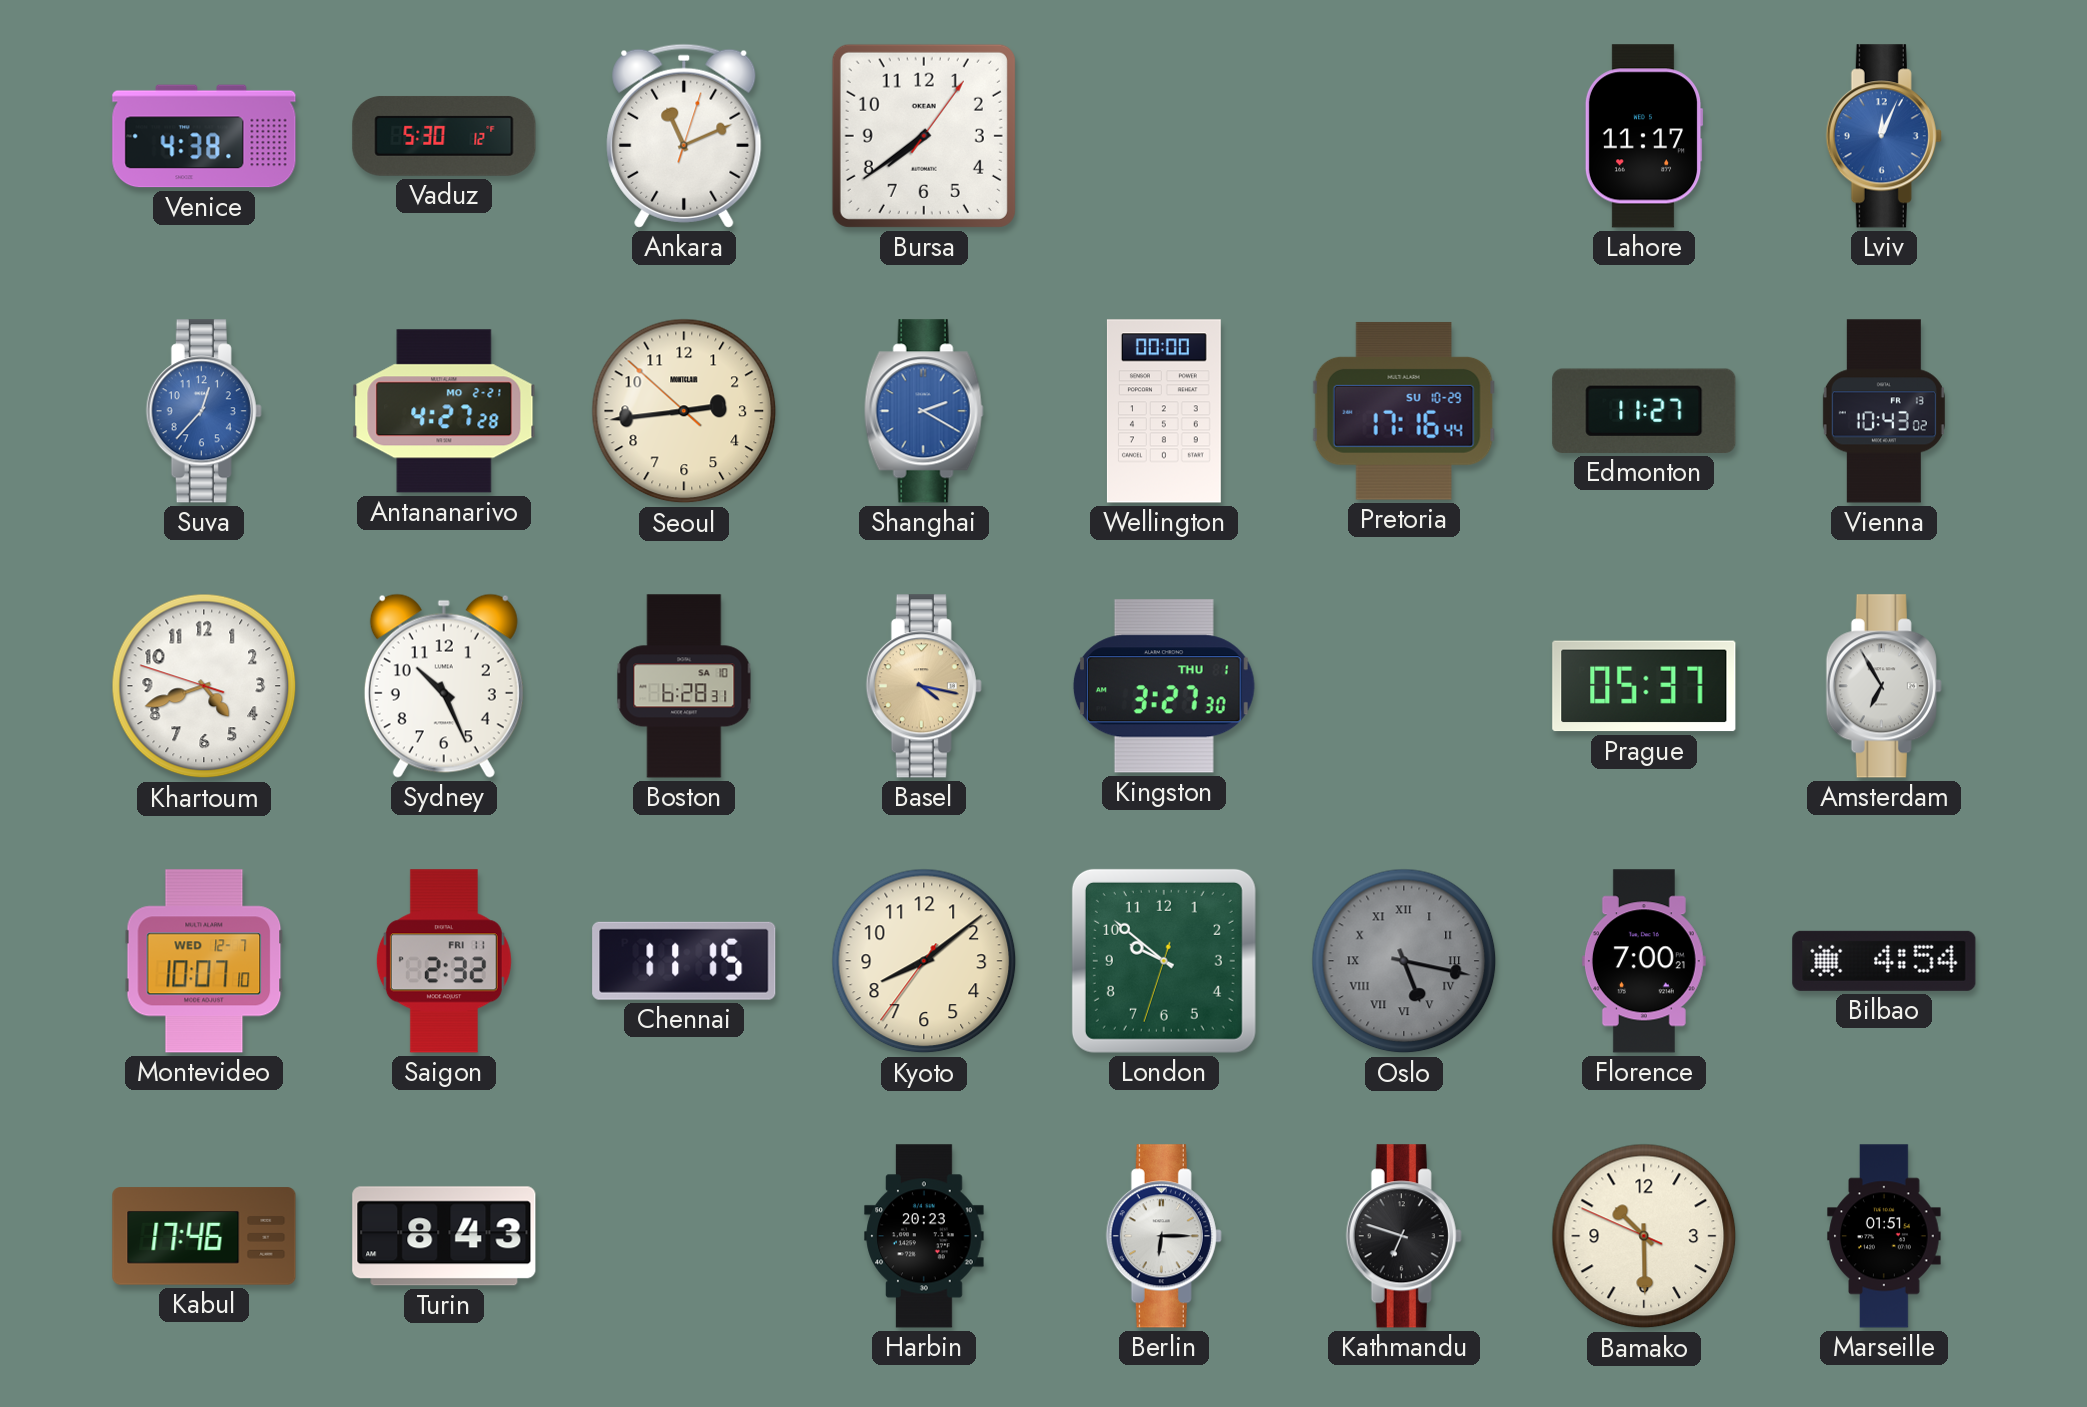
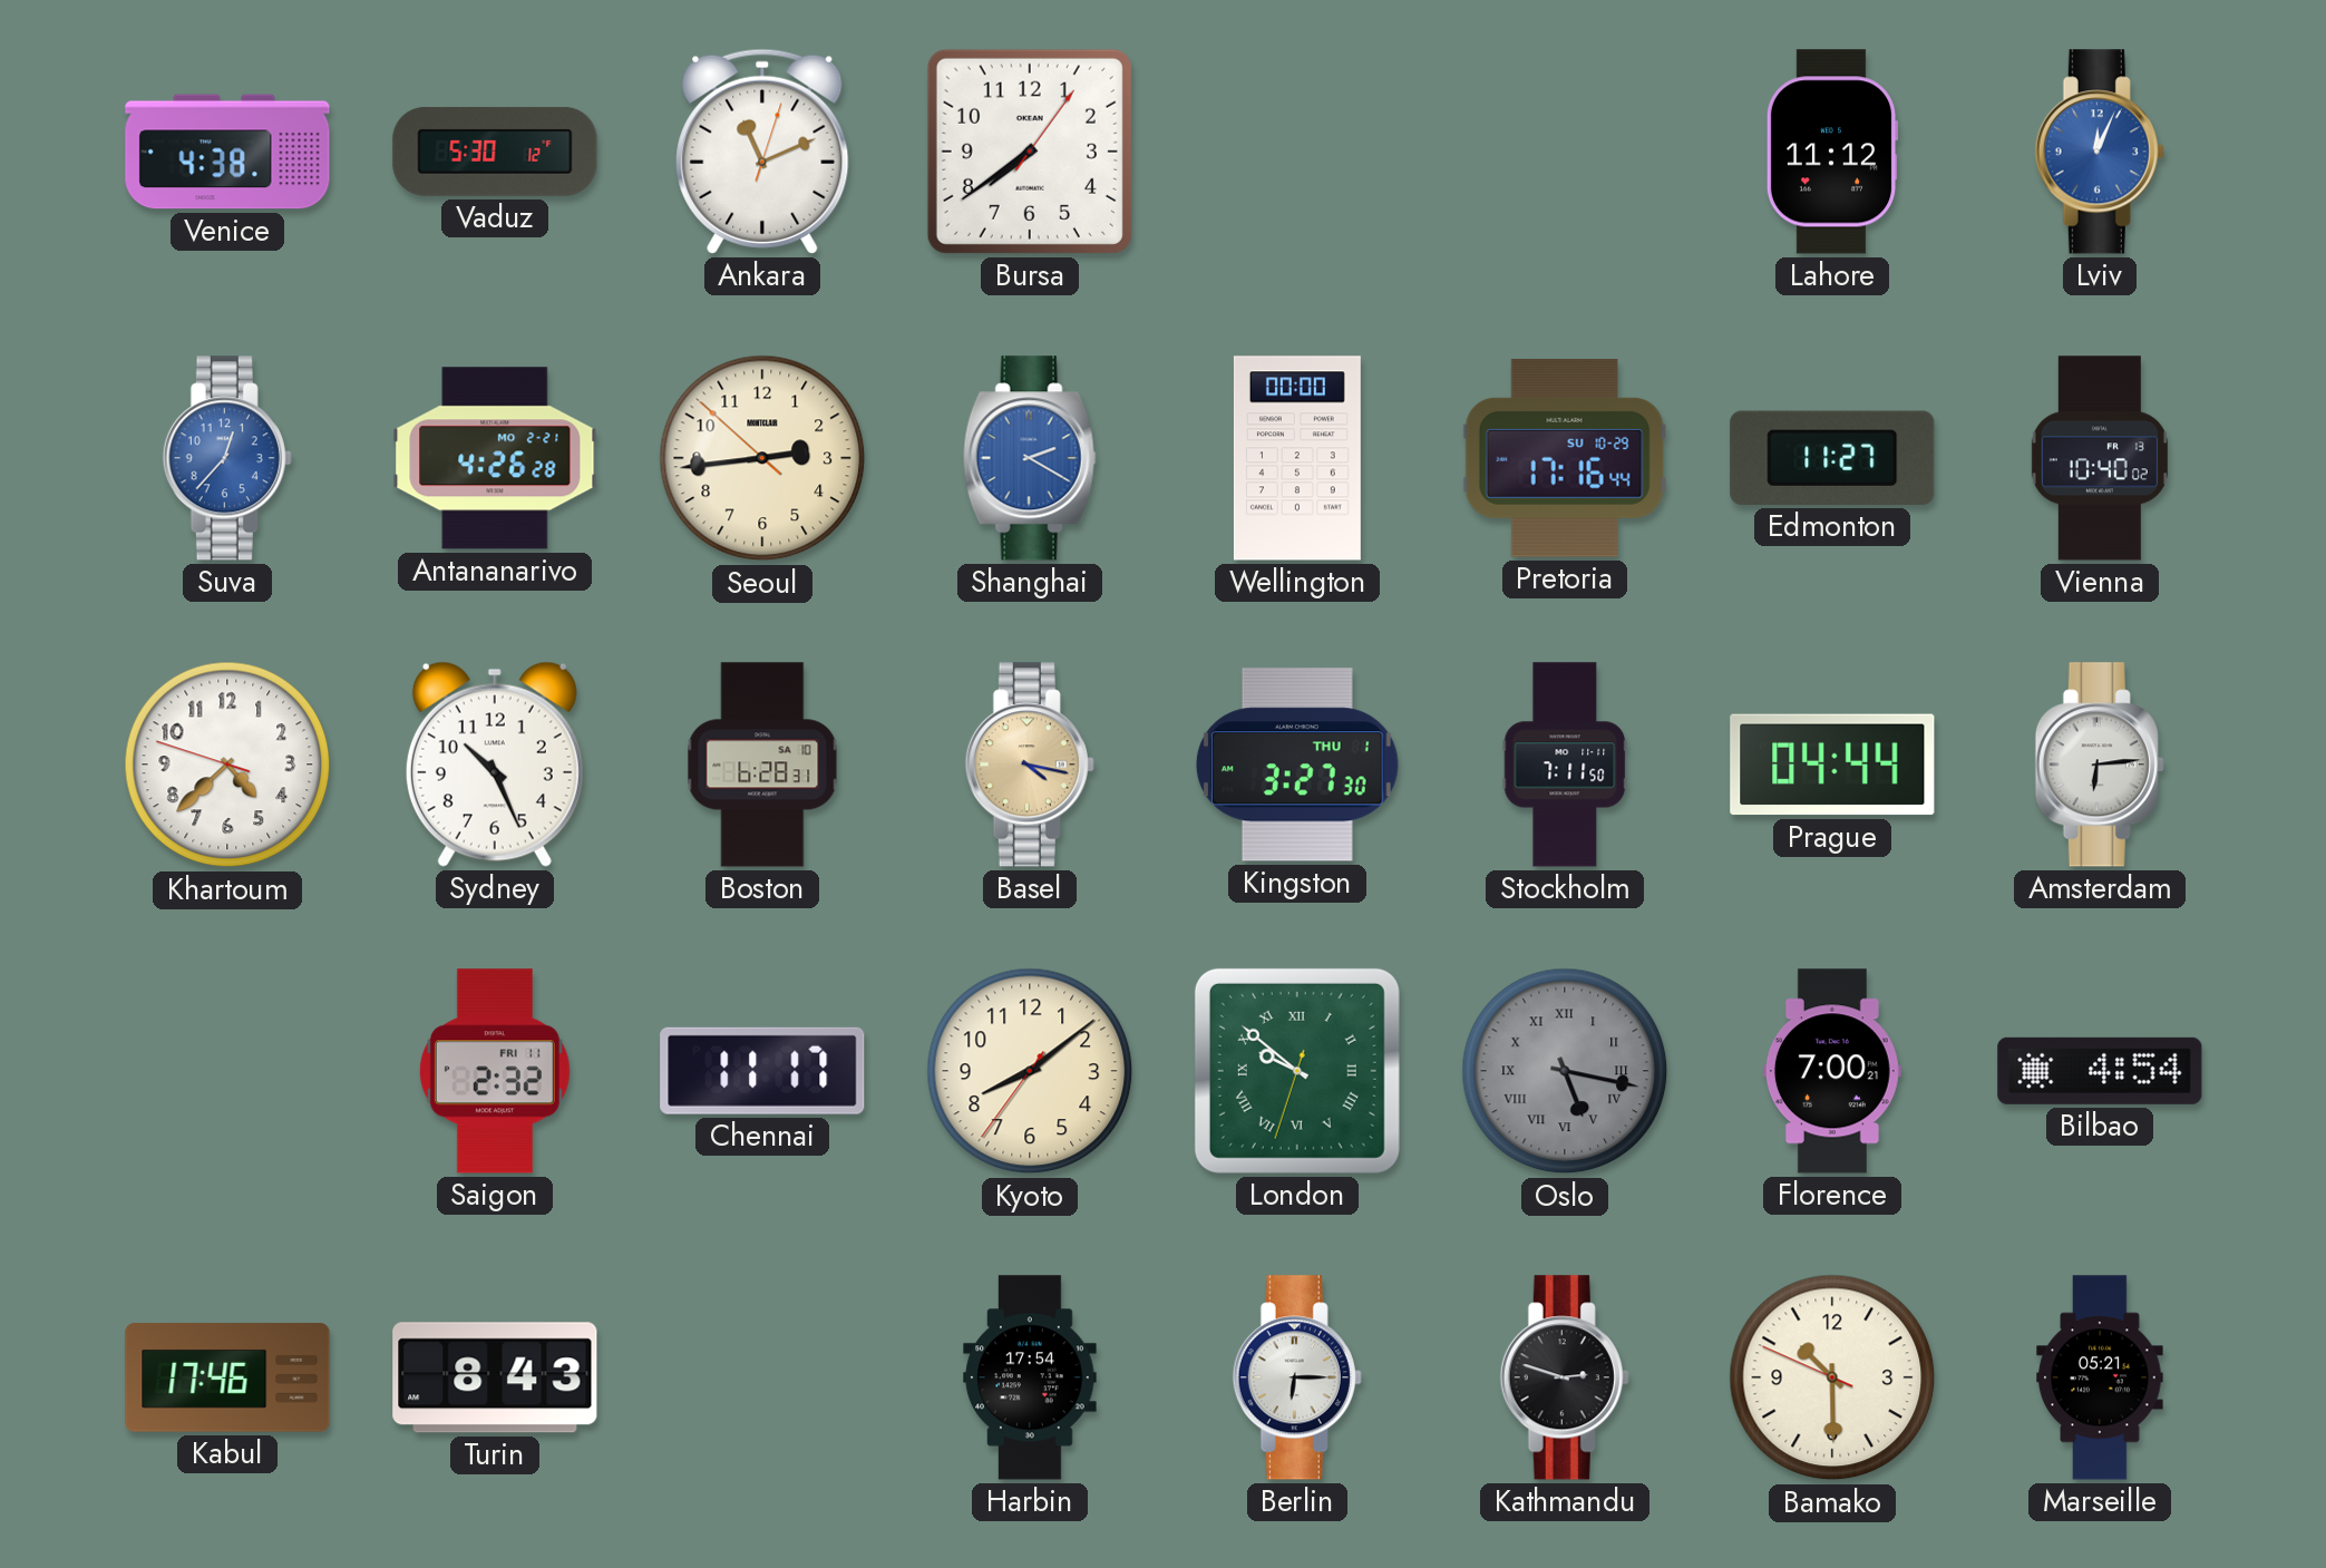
Lahore: 11:17 -> 11:12 (1832, 152)
Antananarivo: 4:27 -> 4:26 (495, 458)
Vienna: 10:43 -> 10:40 (2100, 458)
Khartoum: 4:41 -> 4:37 (227, 764)
Stockholm: none -> 7:11 (1565, 764)
Prague: 05:37 -> 04:44 (1832, 764)
Amsterdam: 6:55 -> 6:14 (2100, 764)
Montevideo: 10:07 -> none (204, 961)
Chennai: 11:15 -> 11:17 (762, 1071)
London numerals: Arabic -> Roman (1297, 1071)
Harbin: 20:23 -> 17:54 (1030, 1377)
Kathmandu: 6:48 -> 2:48 (1565, 1377)
Marseille: 01:51 -> 05:21 (2100, 1377)
